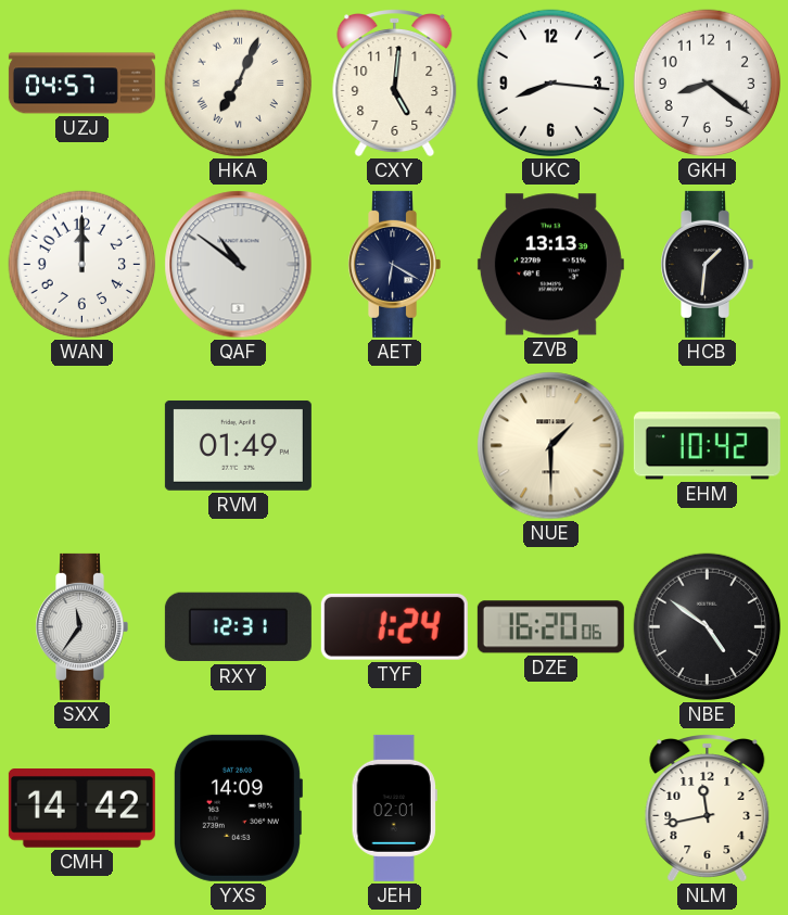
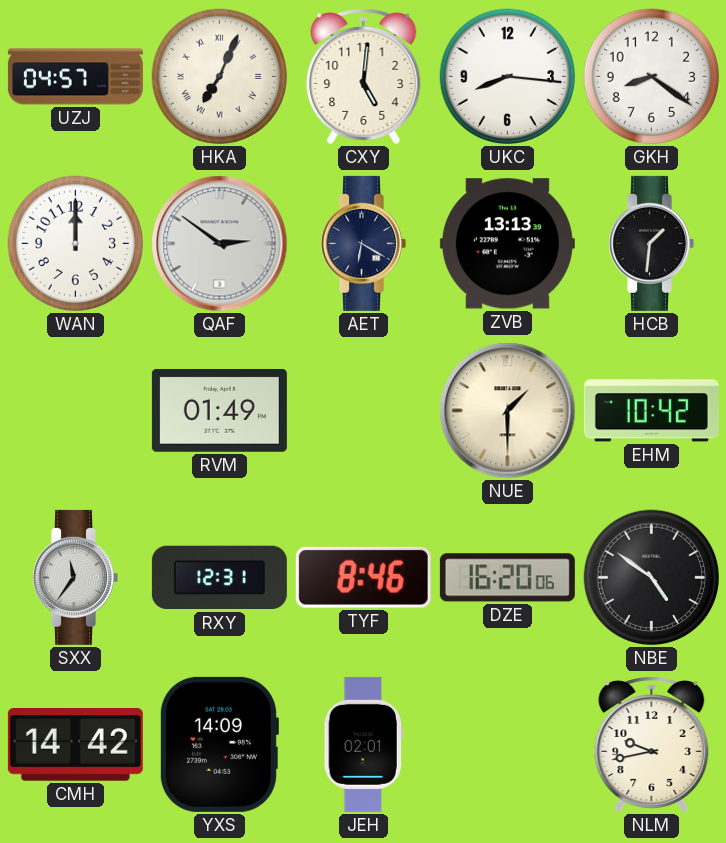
QAF: 10:51 -> 2:51 (220, 244)
TYF: 1:24 -> 8:46 (363, 577)
NLM: 11:43 -> 9:43 (652, 744)
